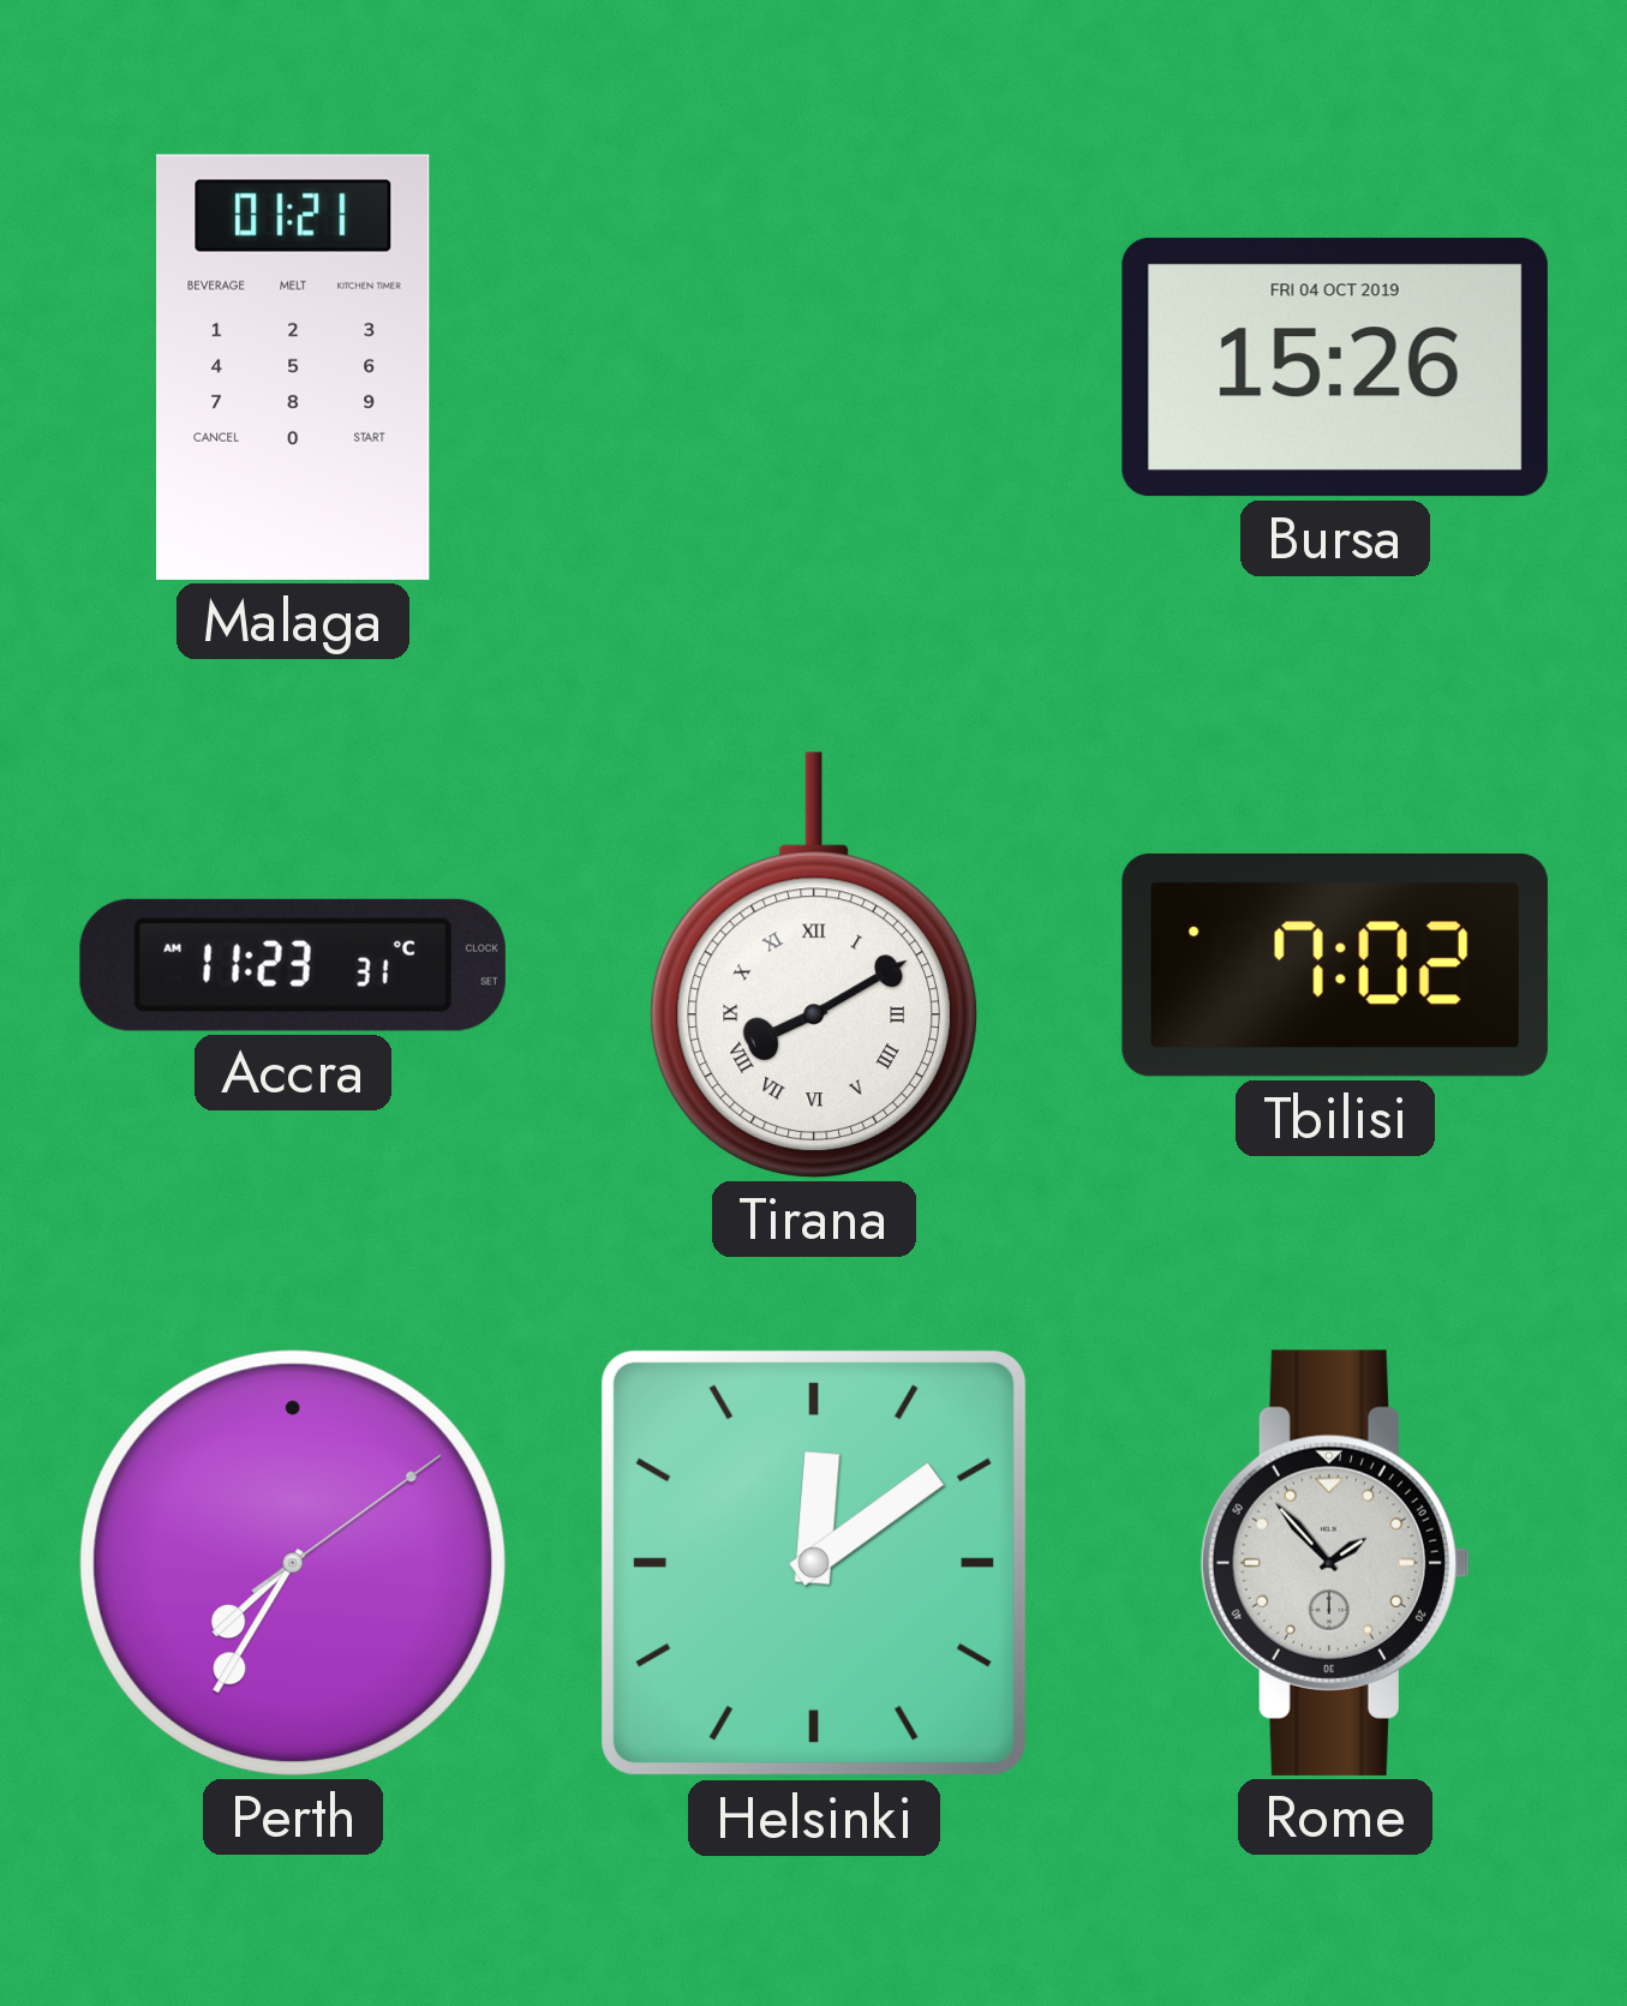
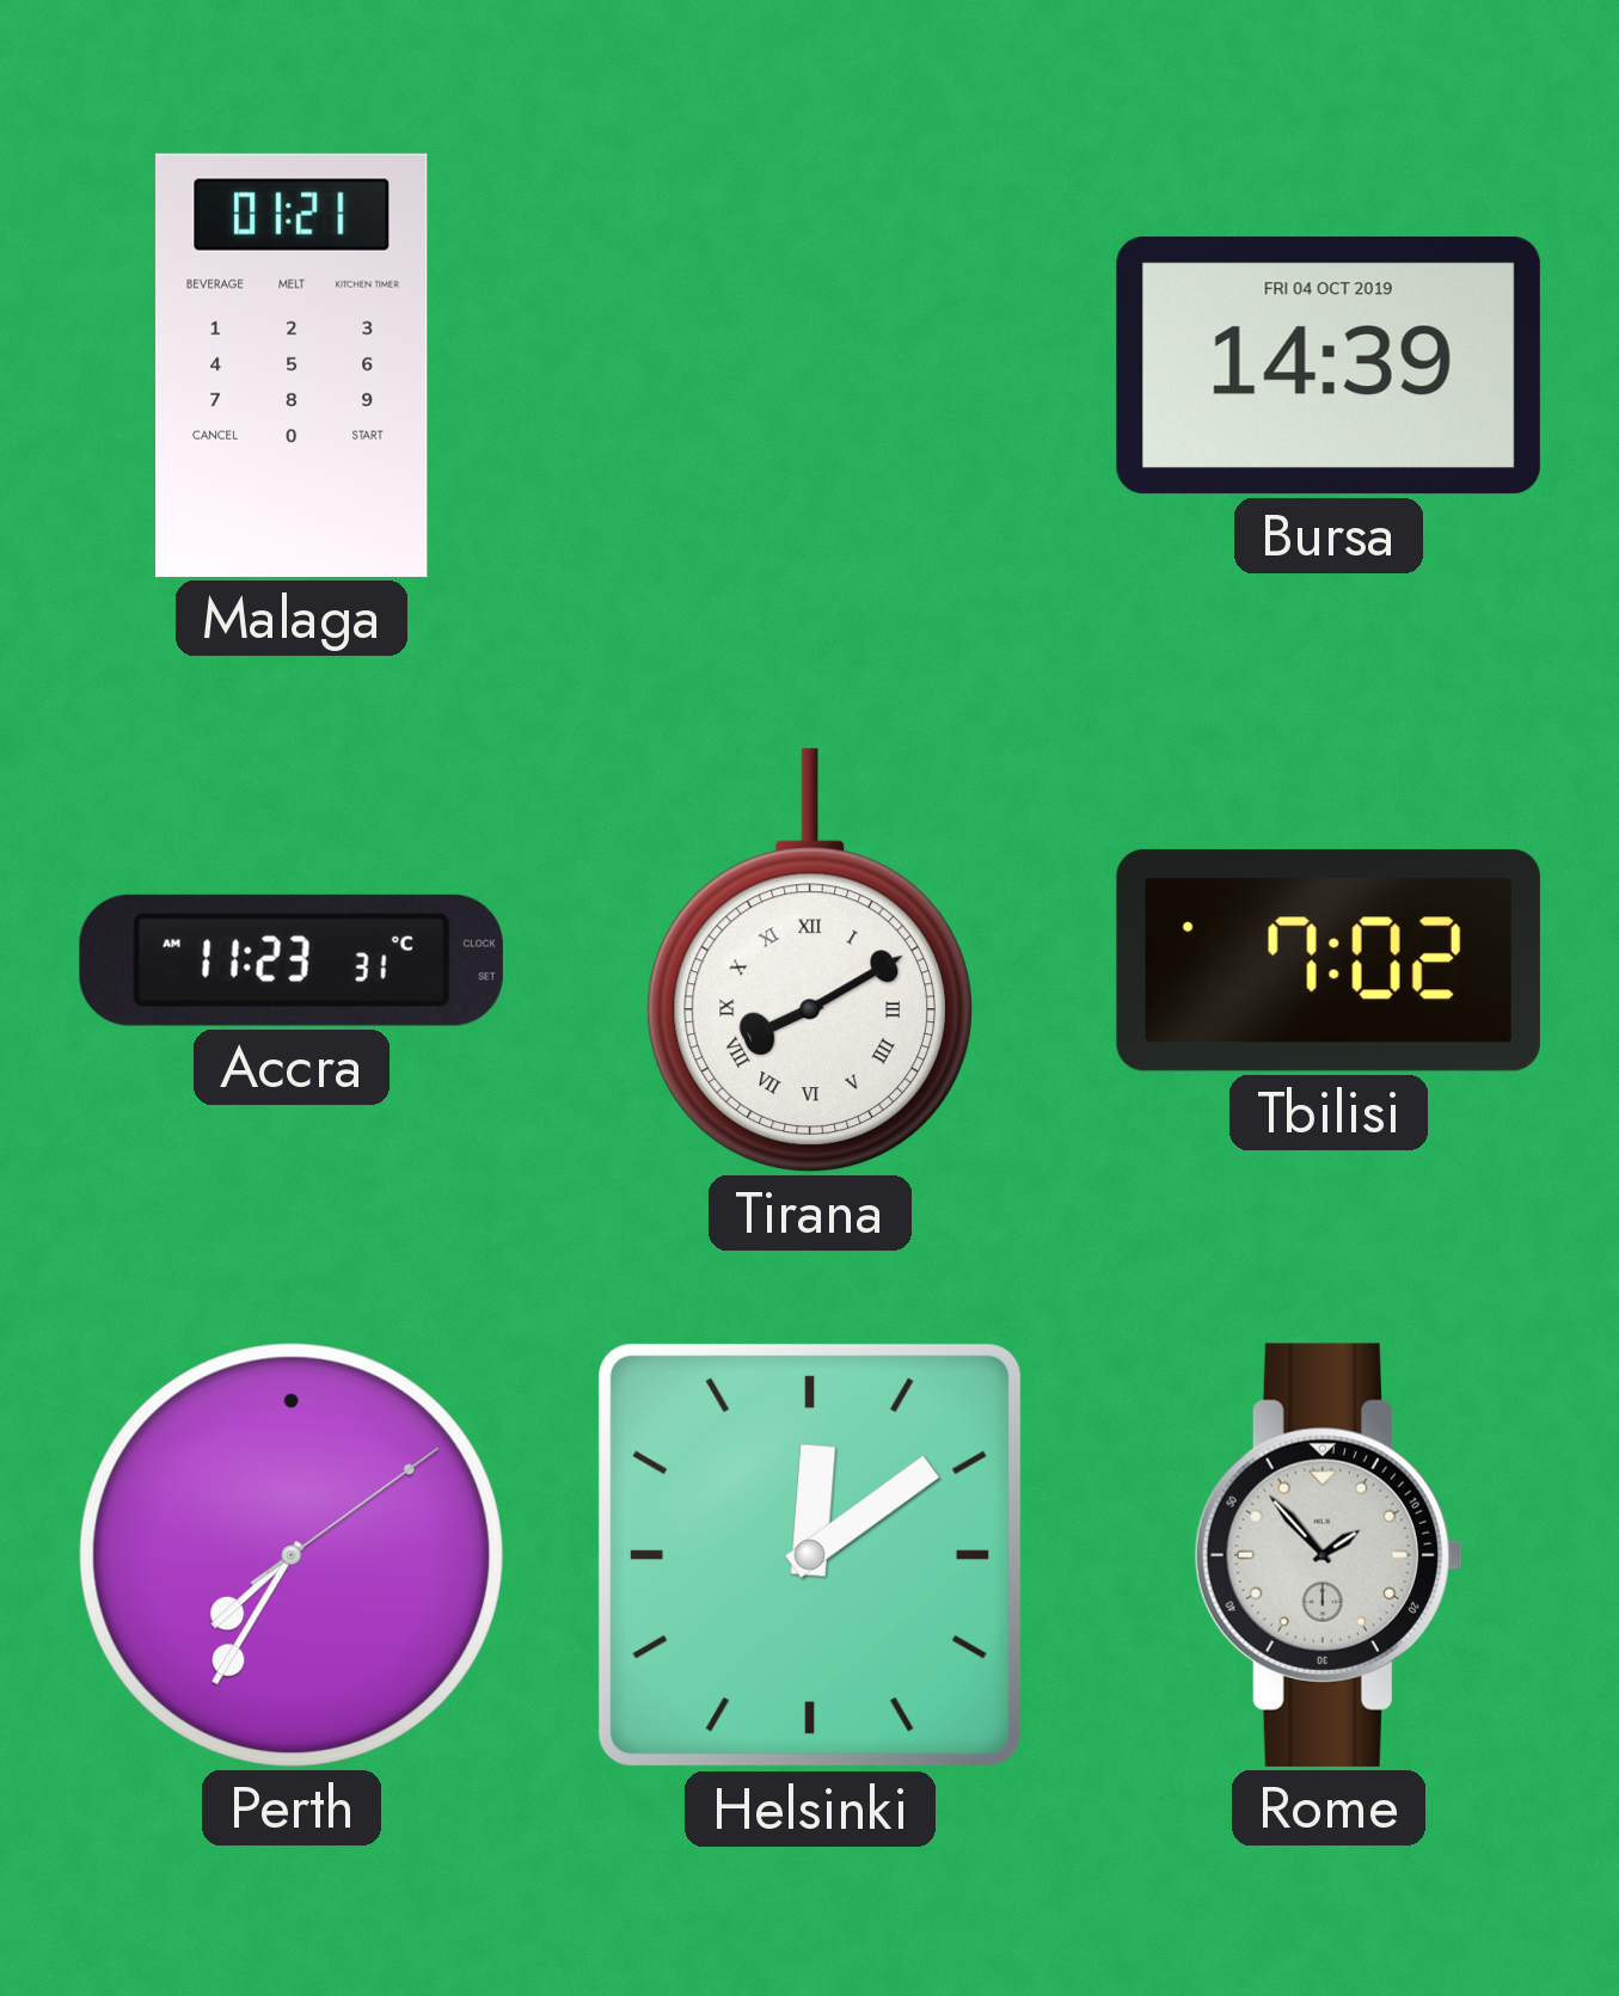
Bursa: 15:26 -> 14:39 (1329, 366)
